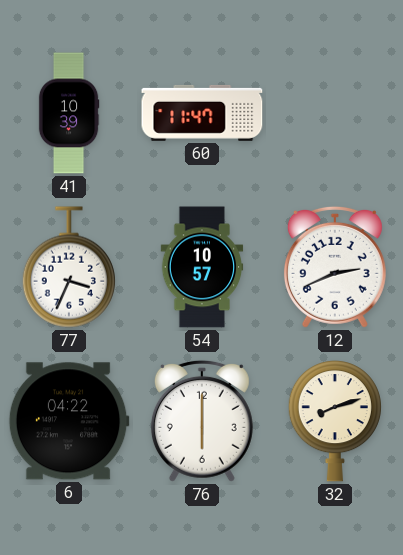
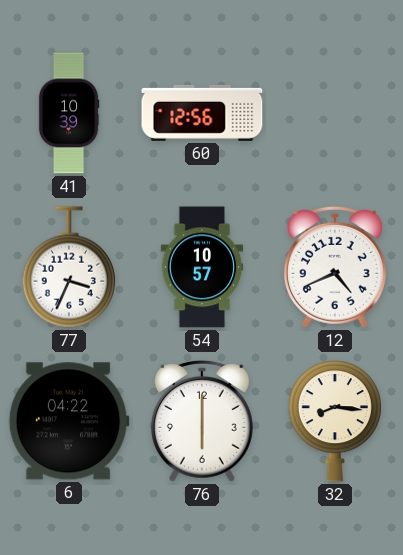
60: 11:47 -> 12:56 (202, 113)
12: 2:41 -> 4:41 (335, 267)
32: 8:12 -> 8:16 (335, 422)
